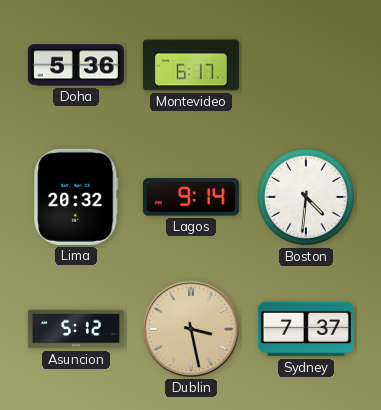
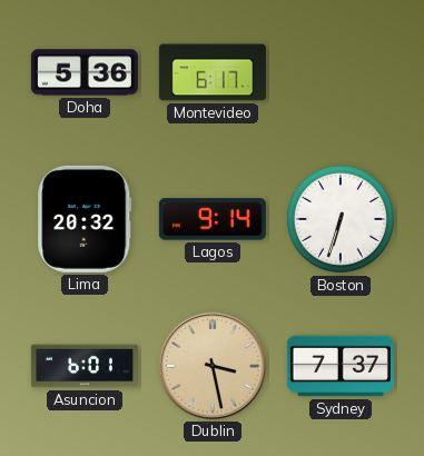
Boston: 4:31 -> 6:33 (341, 219)
Asuncion: 5:12 -> 6:01 (85, 366)
